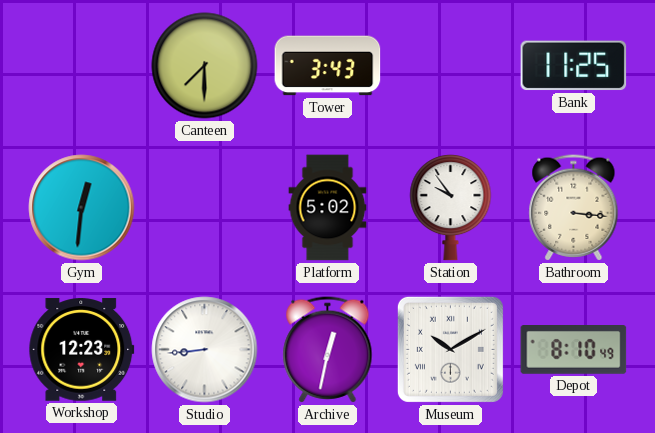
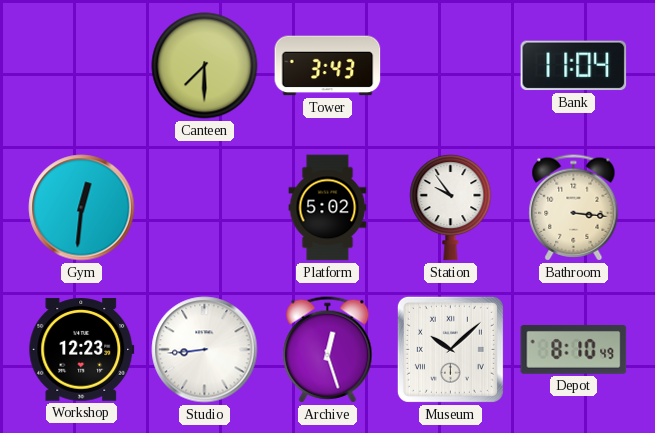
Bank: 11:25 -> 11:04 (574, 66)
Archive: 12:32 -> 12:27 (328, 350)
Museum: 10:10 -> 10:08 (450, 349)
